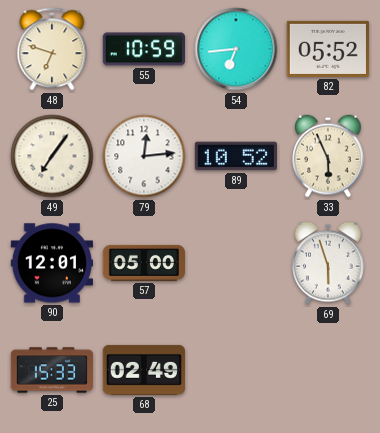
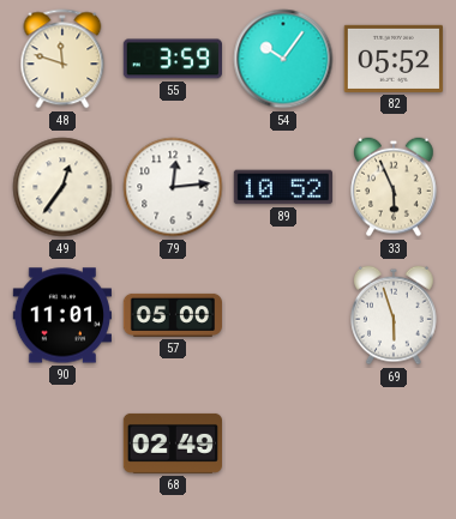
48: 6:48 -> 11:48 (62, 59)
55: 10:59 -> 3:59 (172, 59)
54: 6:44 -> 10:06 (283, 59)
49: 7:06 -> 12:36 (62, 187)
90: 12:01 -> 11:01 (61, 315)
25: 15:33 -> none (52, 370)
